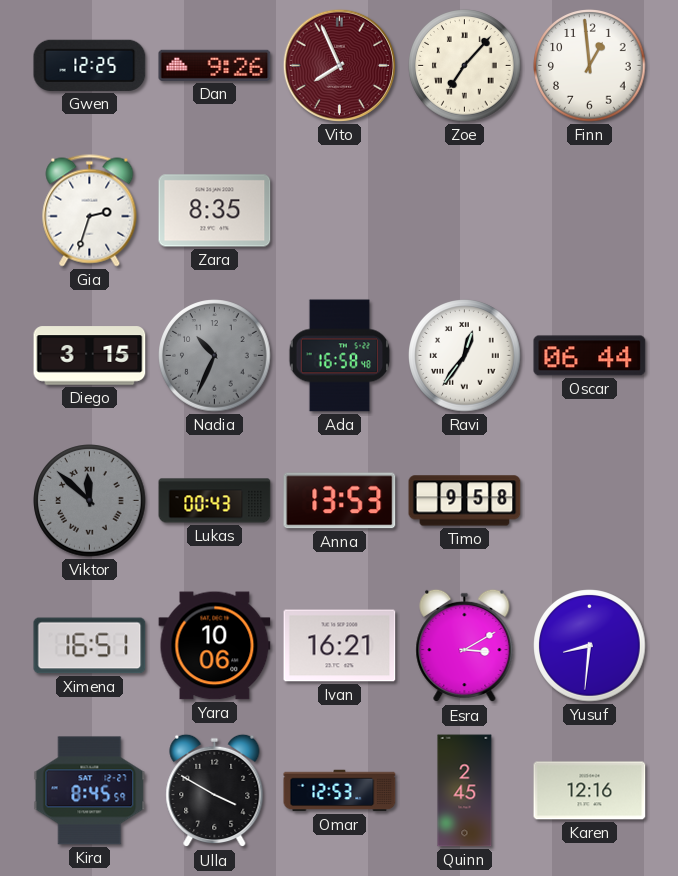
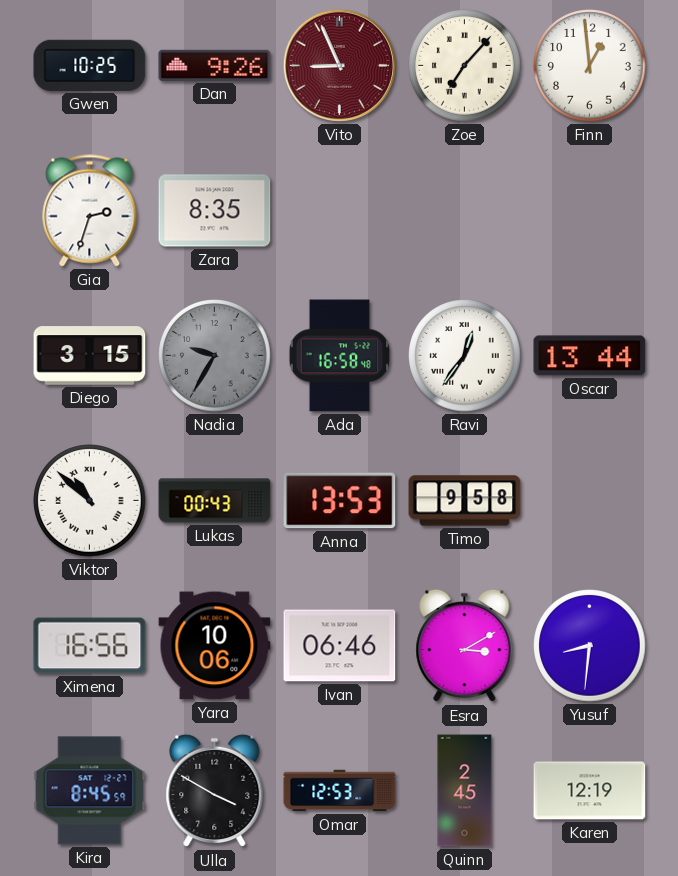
Gwen: 12:25 -> 10:25 (90, 65)
Vito: 7:56 -> 8:56 (339, 65)
Nadia: 10:34 -> 9:35 (215, 356)
Oscar: 06:44 -> 13:44 (590, 356)
Viktor: 11:52 -> 10:52 (90, 501)
Viktor dial: grey -> white (90, 501)
Ximena: 16:51 -> 16:56 (90, 646)
Ivan: 16:21 -> 06:46 (340, 646)
Karen: 12:16 -> 12:19 (590, 791)
